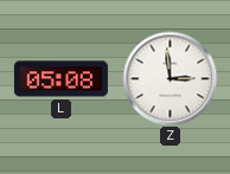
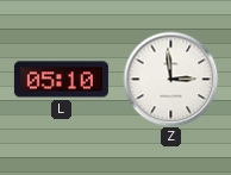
L: 05:08 -> 05:10 (61, 80)
